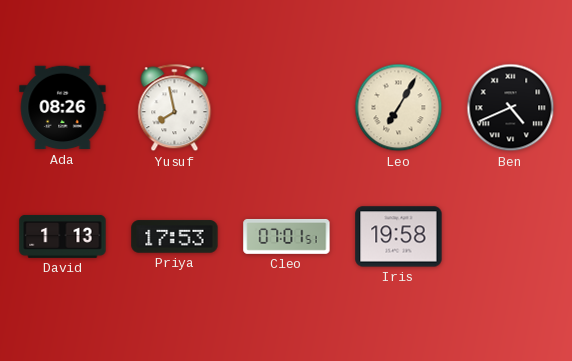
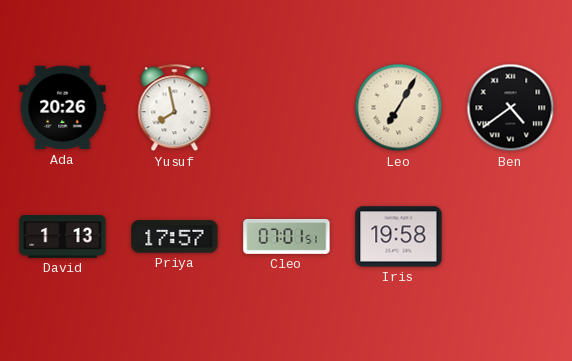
Ada: 08:26 -> 20:26 (63, 108)
Ben: 4:41 -> 4:39 (511, 108)
Priya: 17:53 -> 17:57 (175, 237)
